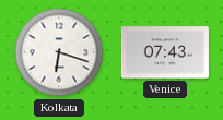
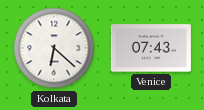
Kolkata: 6:18 -> 6:22 (54, 48)
